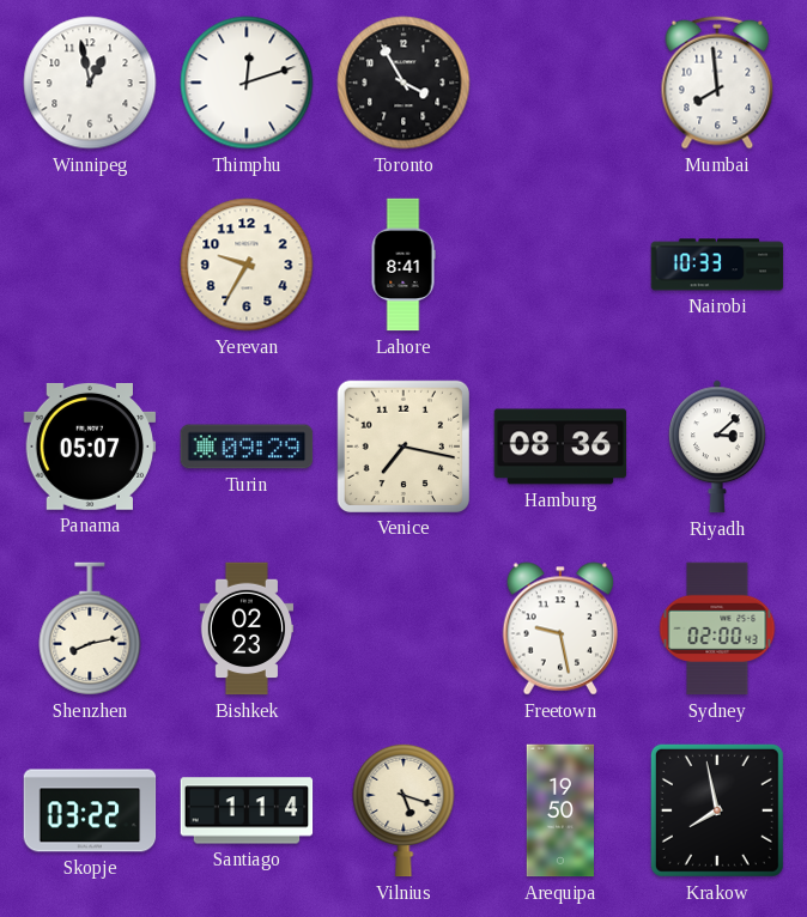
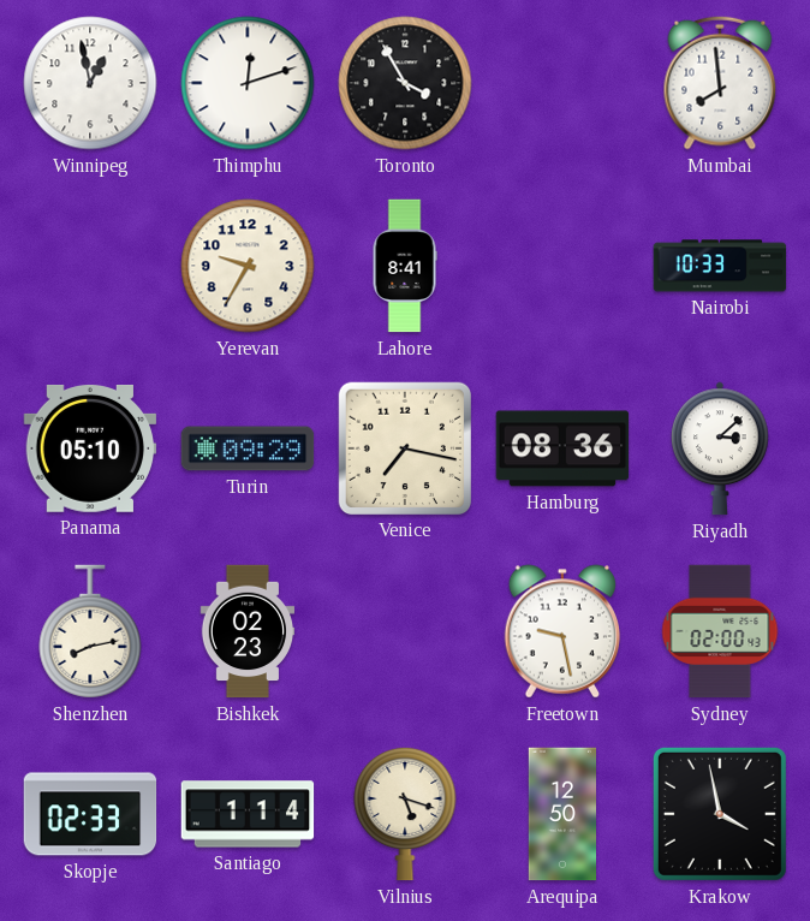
Panama: 05:07 -> 05:10 (90, 448)
Skopje: 03:22 -> 02:33 (90, 814)
Arequipa: 19:50 -> 12:50 (561, 814)
Krakow: 7:58 -> 3:58 (720, 814)
